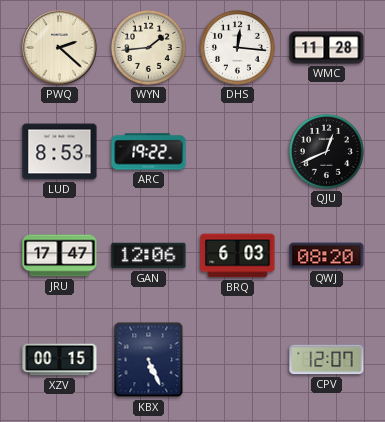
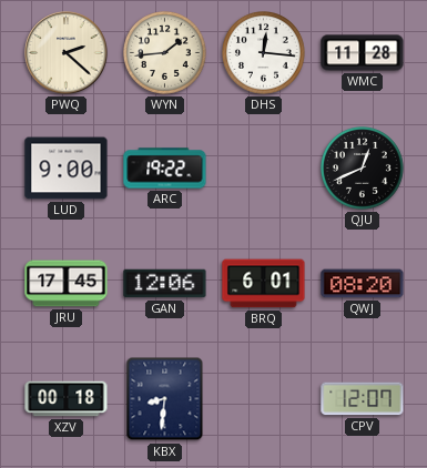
LUD: 8:53 -> 9:00 (67, 169)
JRU: 17:47 -> 17:45 (67, 284)
BRQ: 6:03 -> 6:01 (264, 284)
XZV: 00:15 -> 00:18 (67, 399)
KBX: 5:26 -> 8:31 (165, 399)
